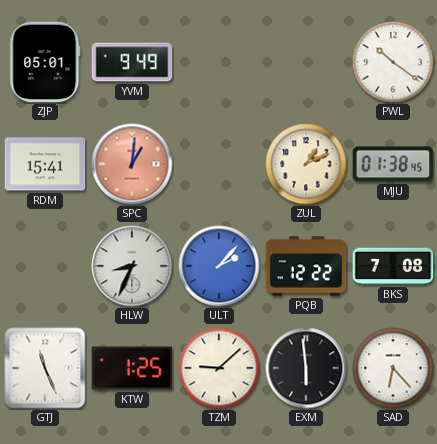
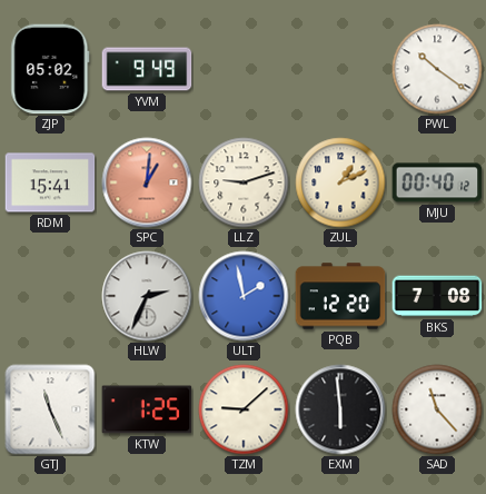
ZJP: 05:01 -> 05:02 (50, 69)
LLZ: none -> 9:12 (244, 182)
MJU: 01:38 -> 00:40 (437, 182)
HLW: 8:34 -> 2:34 (147, 296)
ULT: 2:07 -> 1:58 (244, 296)
PQB: 12:22 -> 12:20 (340, 296)
SAD: 6:23 -> 11:23 (437, 409)
